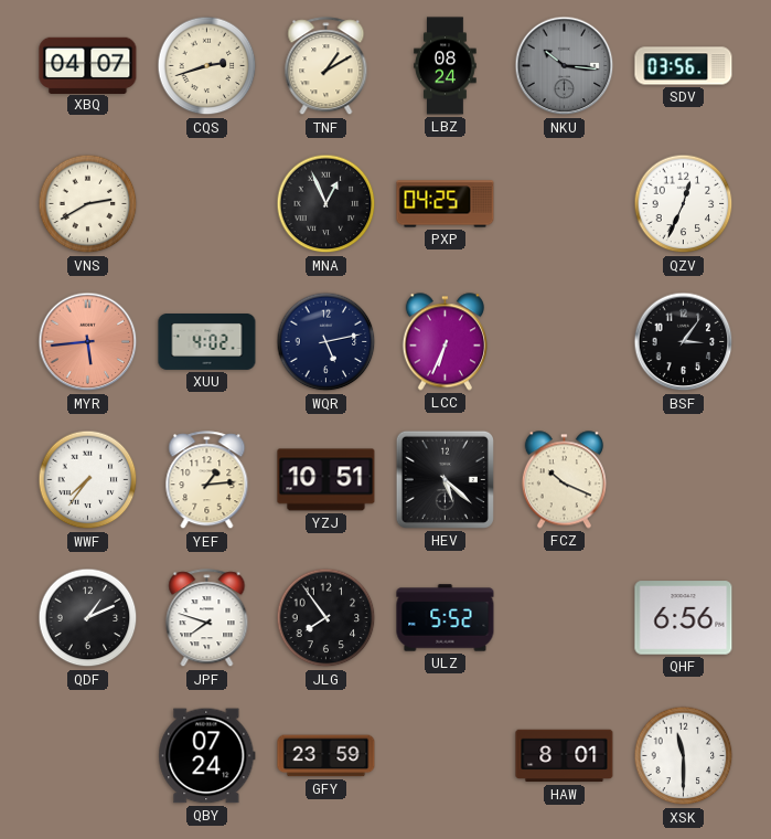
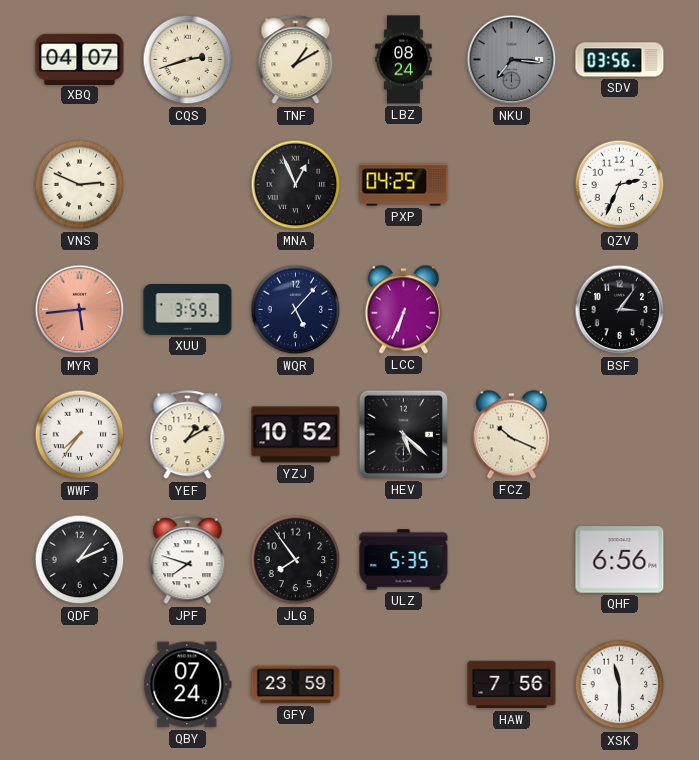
NKU: 10:16 -> 7:16 (512, 60)
VNS: 2:40 -> 2:49 (80, 185)
QZV: 12:34 -> 2:34 (620, 185)
XUU: 4:02 -> 3:59 (188, 310)
WQR: 5:13 -> 5:07 (296, 310)
YEF: 1:14 -> 1:10 (188, 435)
YZJ: 10:51 -> 10:52 (296, 435)
ULZ: 5:52 -> 5:35 (404, 560)
HAW: 8:01 -> 7:56 (512, 685)
